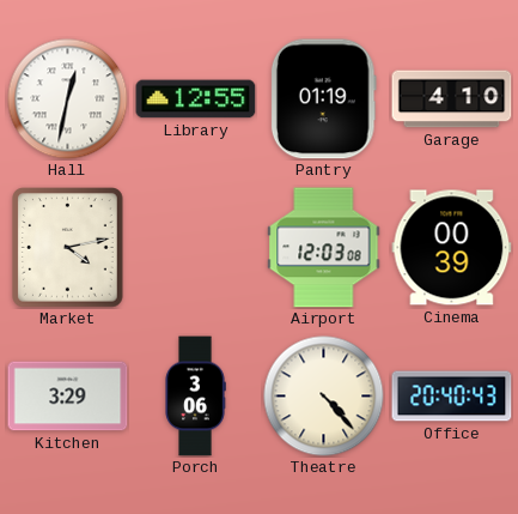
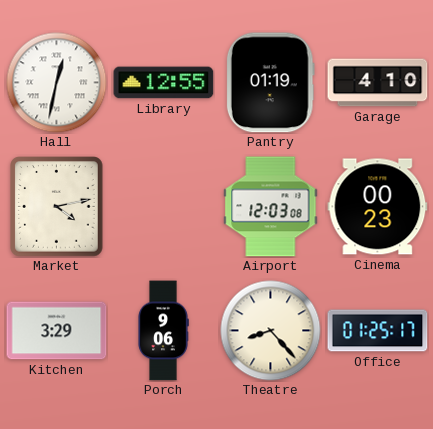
Cinema: 00:39 -> 00:23 (378, 207)
Porch: 3:06 -> 9:06 (163, 331)
Theatre: 4:23 -> 8:23 (271, 331)
Office: 20:40 -> 01:25 (378, 331)
